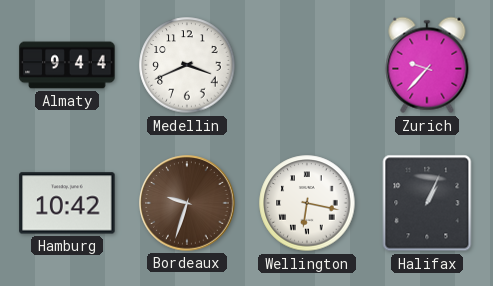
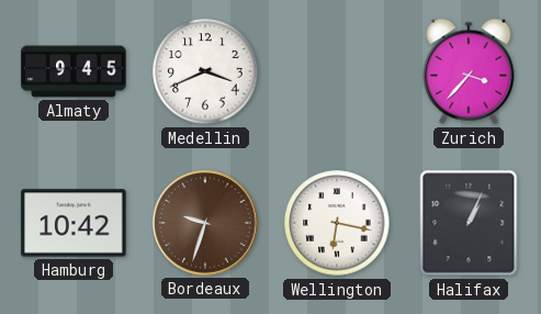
Almaty: 9:44 -> 9:45 (74, 71)
Zurich: 9:37 -> 3:37 (469, 71)
